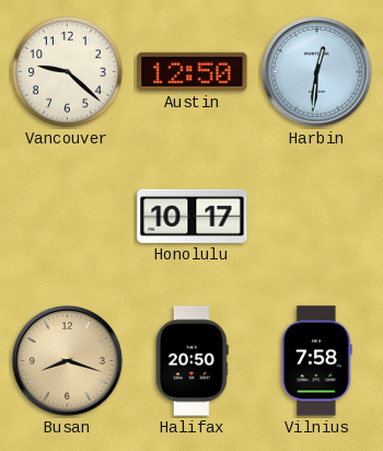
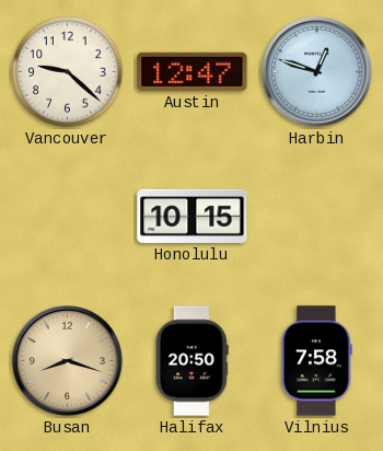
Austin: 12:50 -> 12:47 (193, 71)
Harbin: 12:31 -> 12:48 (316, 71)
Honolulu: 10:17 -> 10:15 (193, 216)
